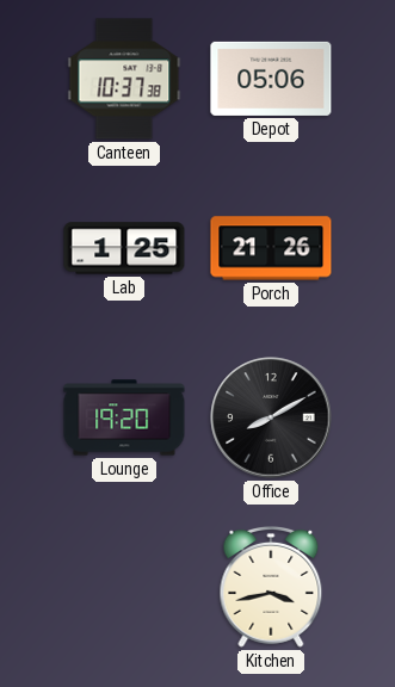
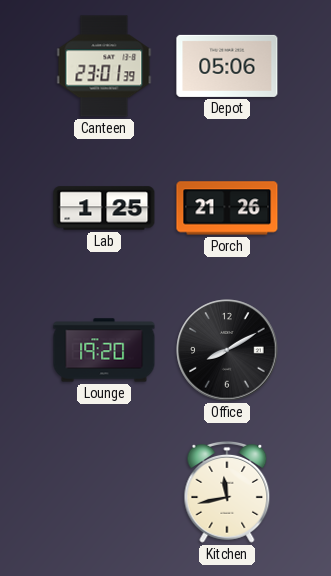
Canteen: 10:37 -> 23:01 (104, 66)
Kitchen: 3:43 -> 11:43 (227, 492)
